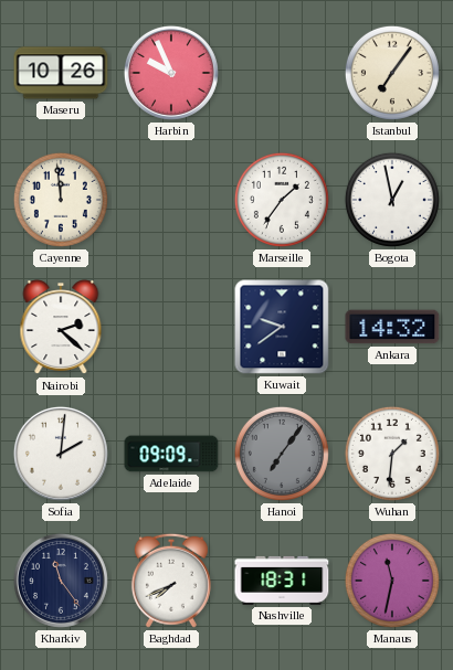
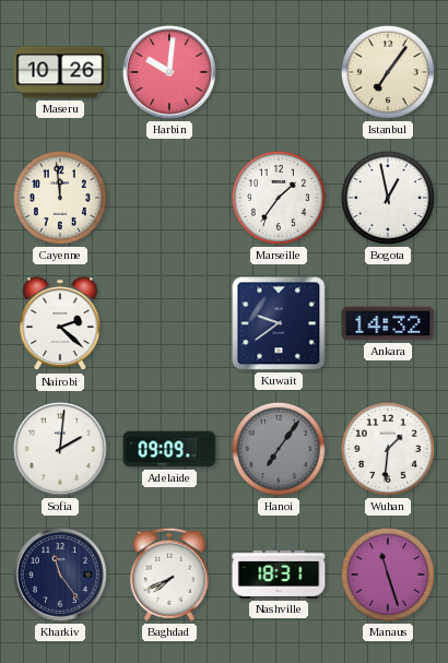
Harbin: 9:56 -> 10:01 (169, 72)
Manaus: 11:32 -> 11:27 (388, 575)
